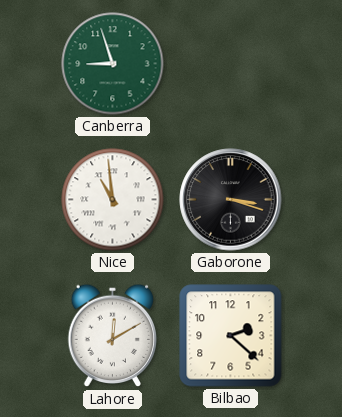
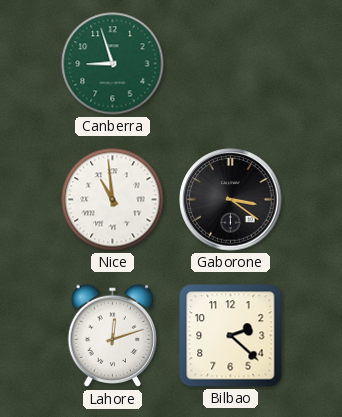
Gaborone: 3:18 -> 3:21 (231, 200)
Lahore: 12:10 -> 12:12 (113, 336)
